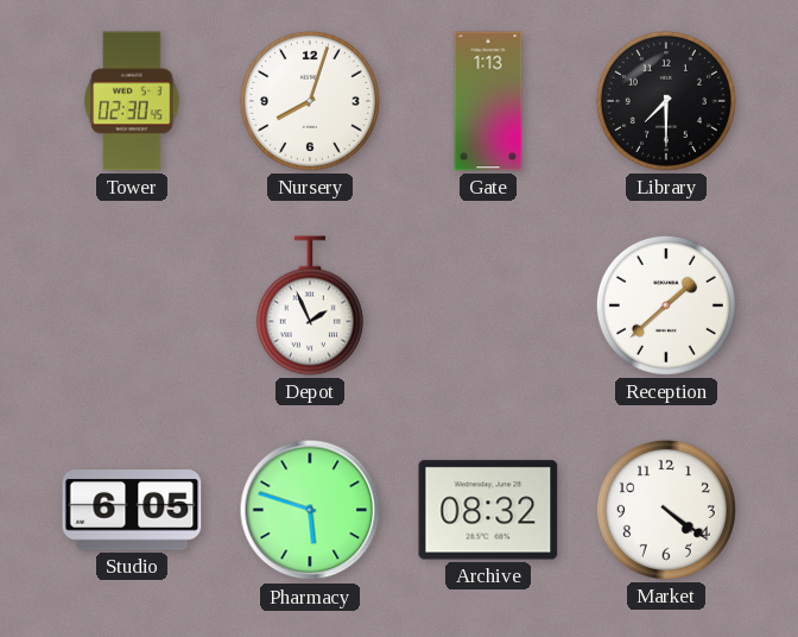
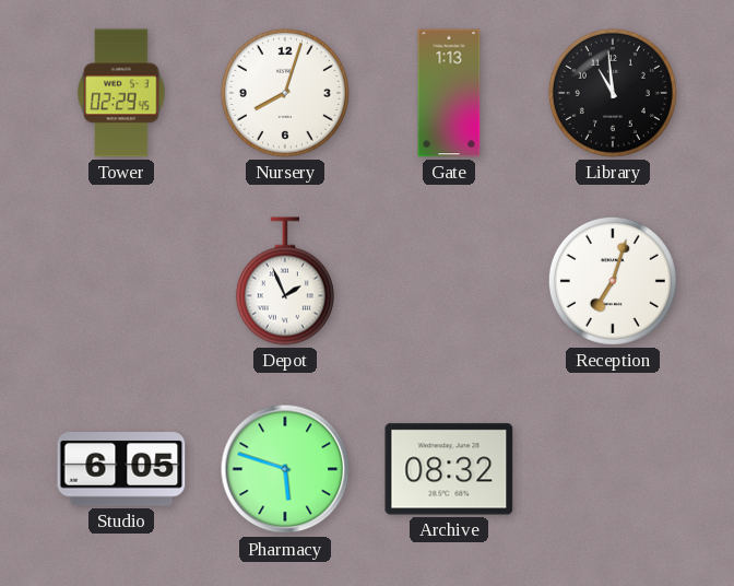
Tower: 02:30 -> 02:29 (121, 93)
Library: 7:30 -> 10:59 (613, 93)
Reception: 1:38 -> 7:03 (613, 281)
Market: 4:21 -> none (666, 510)
